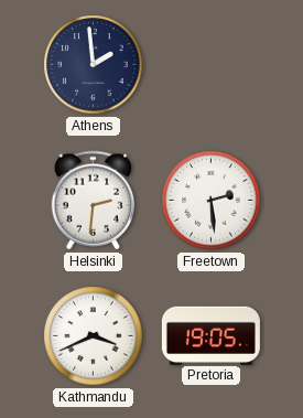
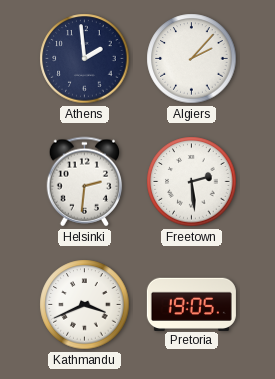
Algiers: none -> 2:07 (192, 59)
